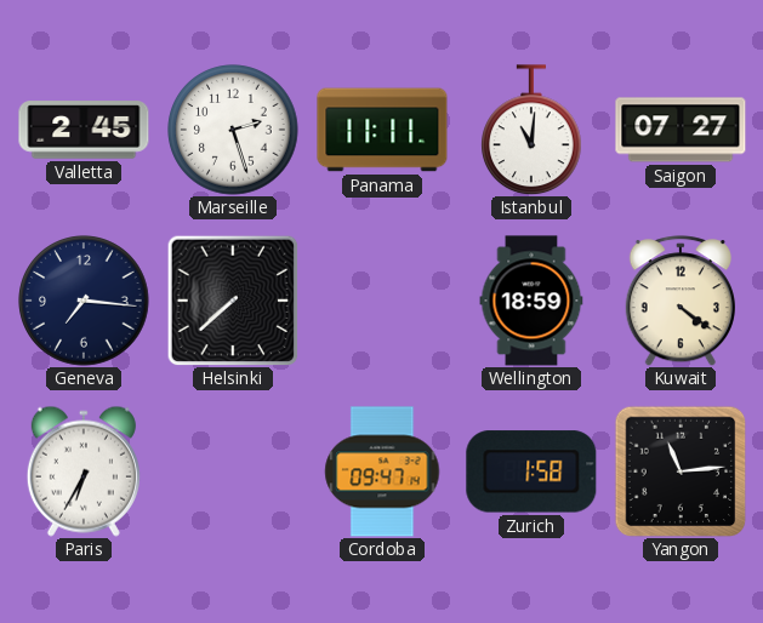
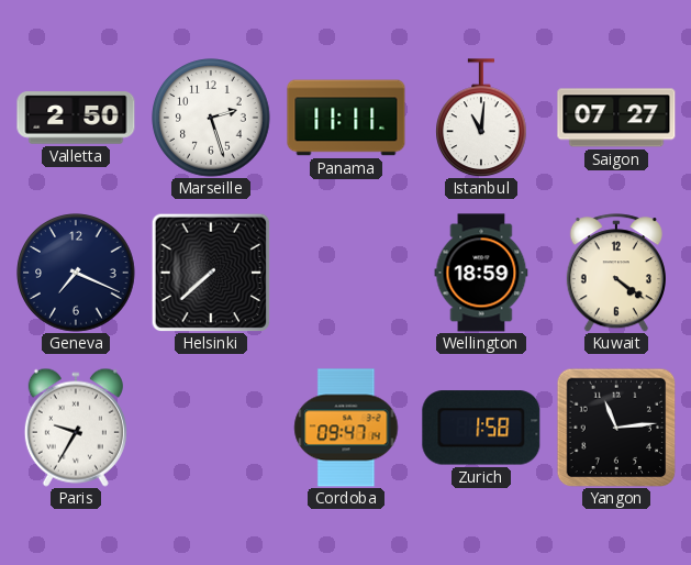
Valletta: 2:45 -> 2:50 (76, 118)
Geneva: 7:16 -> 7:19 (76, 273)
Paris: 6:35 -> 9:35 (76, 428)
